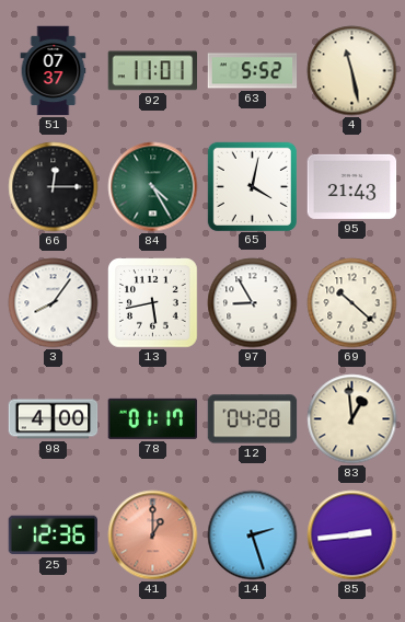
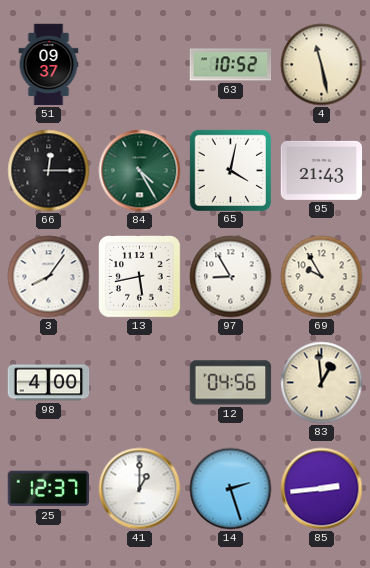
51: 07:37 -> 09:37 (49, 65)
92: 11:01 -> none (153, 71)
63: 5:52 -> 10:52 (231, 65)
69: 10:22 -> 9:55 (322, 277)
78: 01:17 -> none (152, 418)
12: 04:28 -> 04:56 (231, 383)
25: 12:36 -> 12:37 (49, 489)
41 dial: salmon -> white (140, 489)
